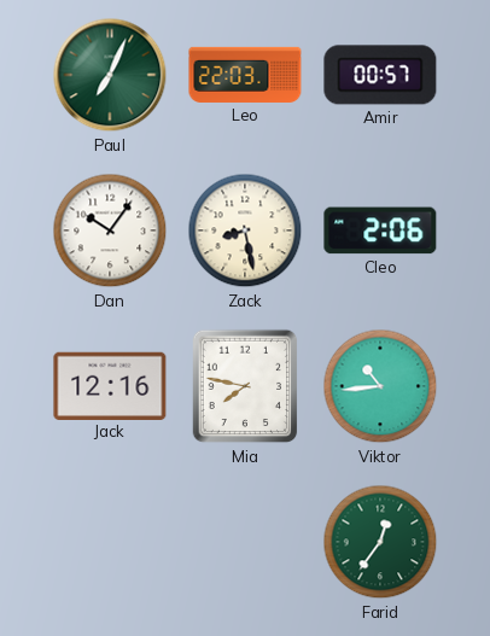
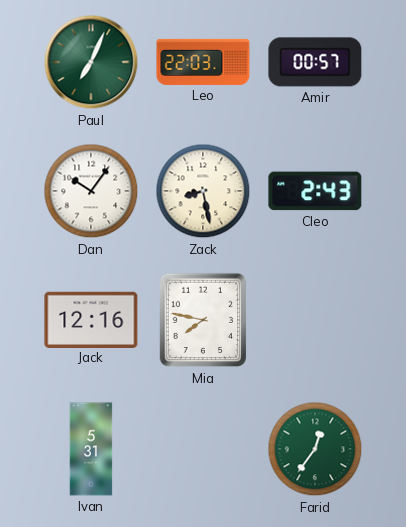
Cleo: 2:06 -> 2:43 (315, 191)
Viktor: 10:44 -> none (380, 386)
Ivan: none -> 5:31 (91, 449)
